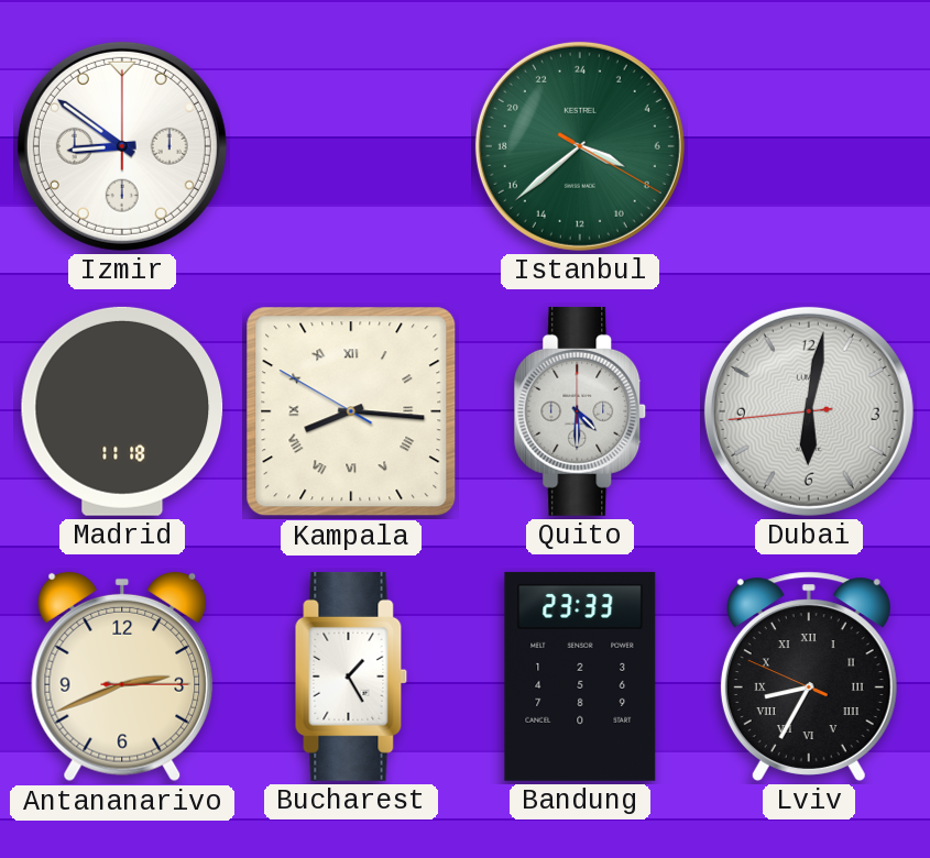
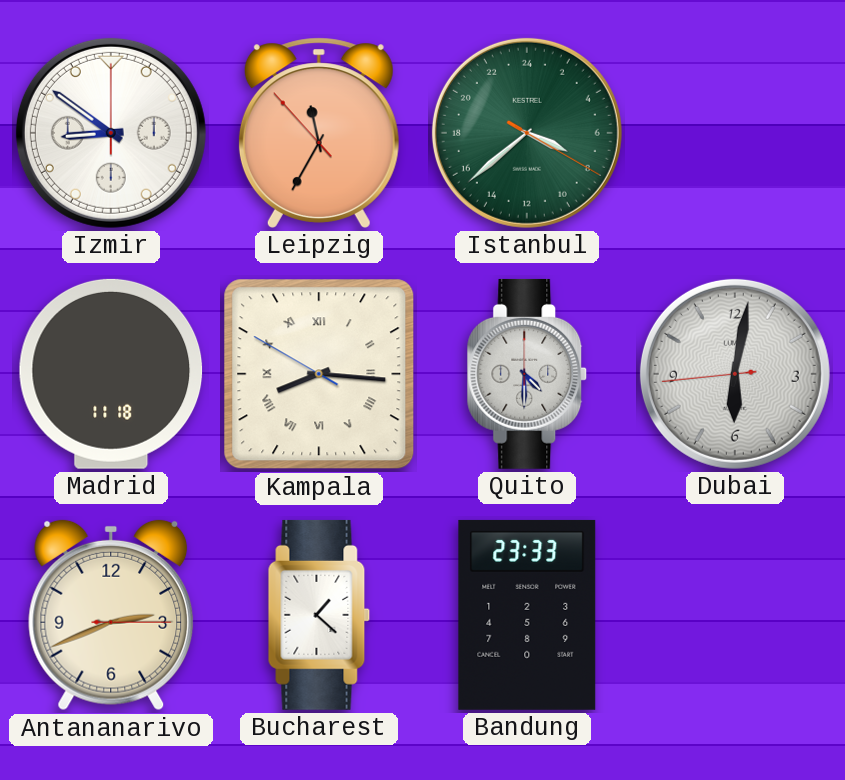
Leipzig: none -> 11:34 (319, 133)
Bucharest: 1:25 -> 1:22 (319, 615)
Lviv: 8:34 -> none (809, 676)
